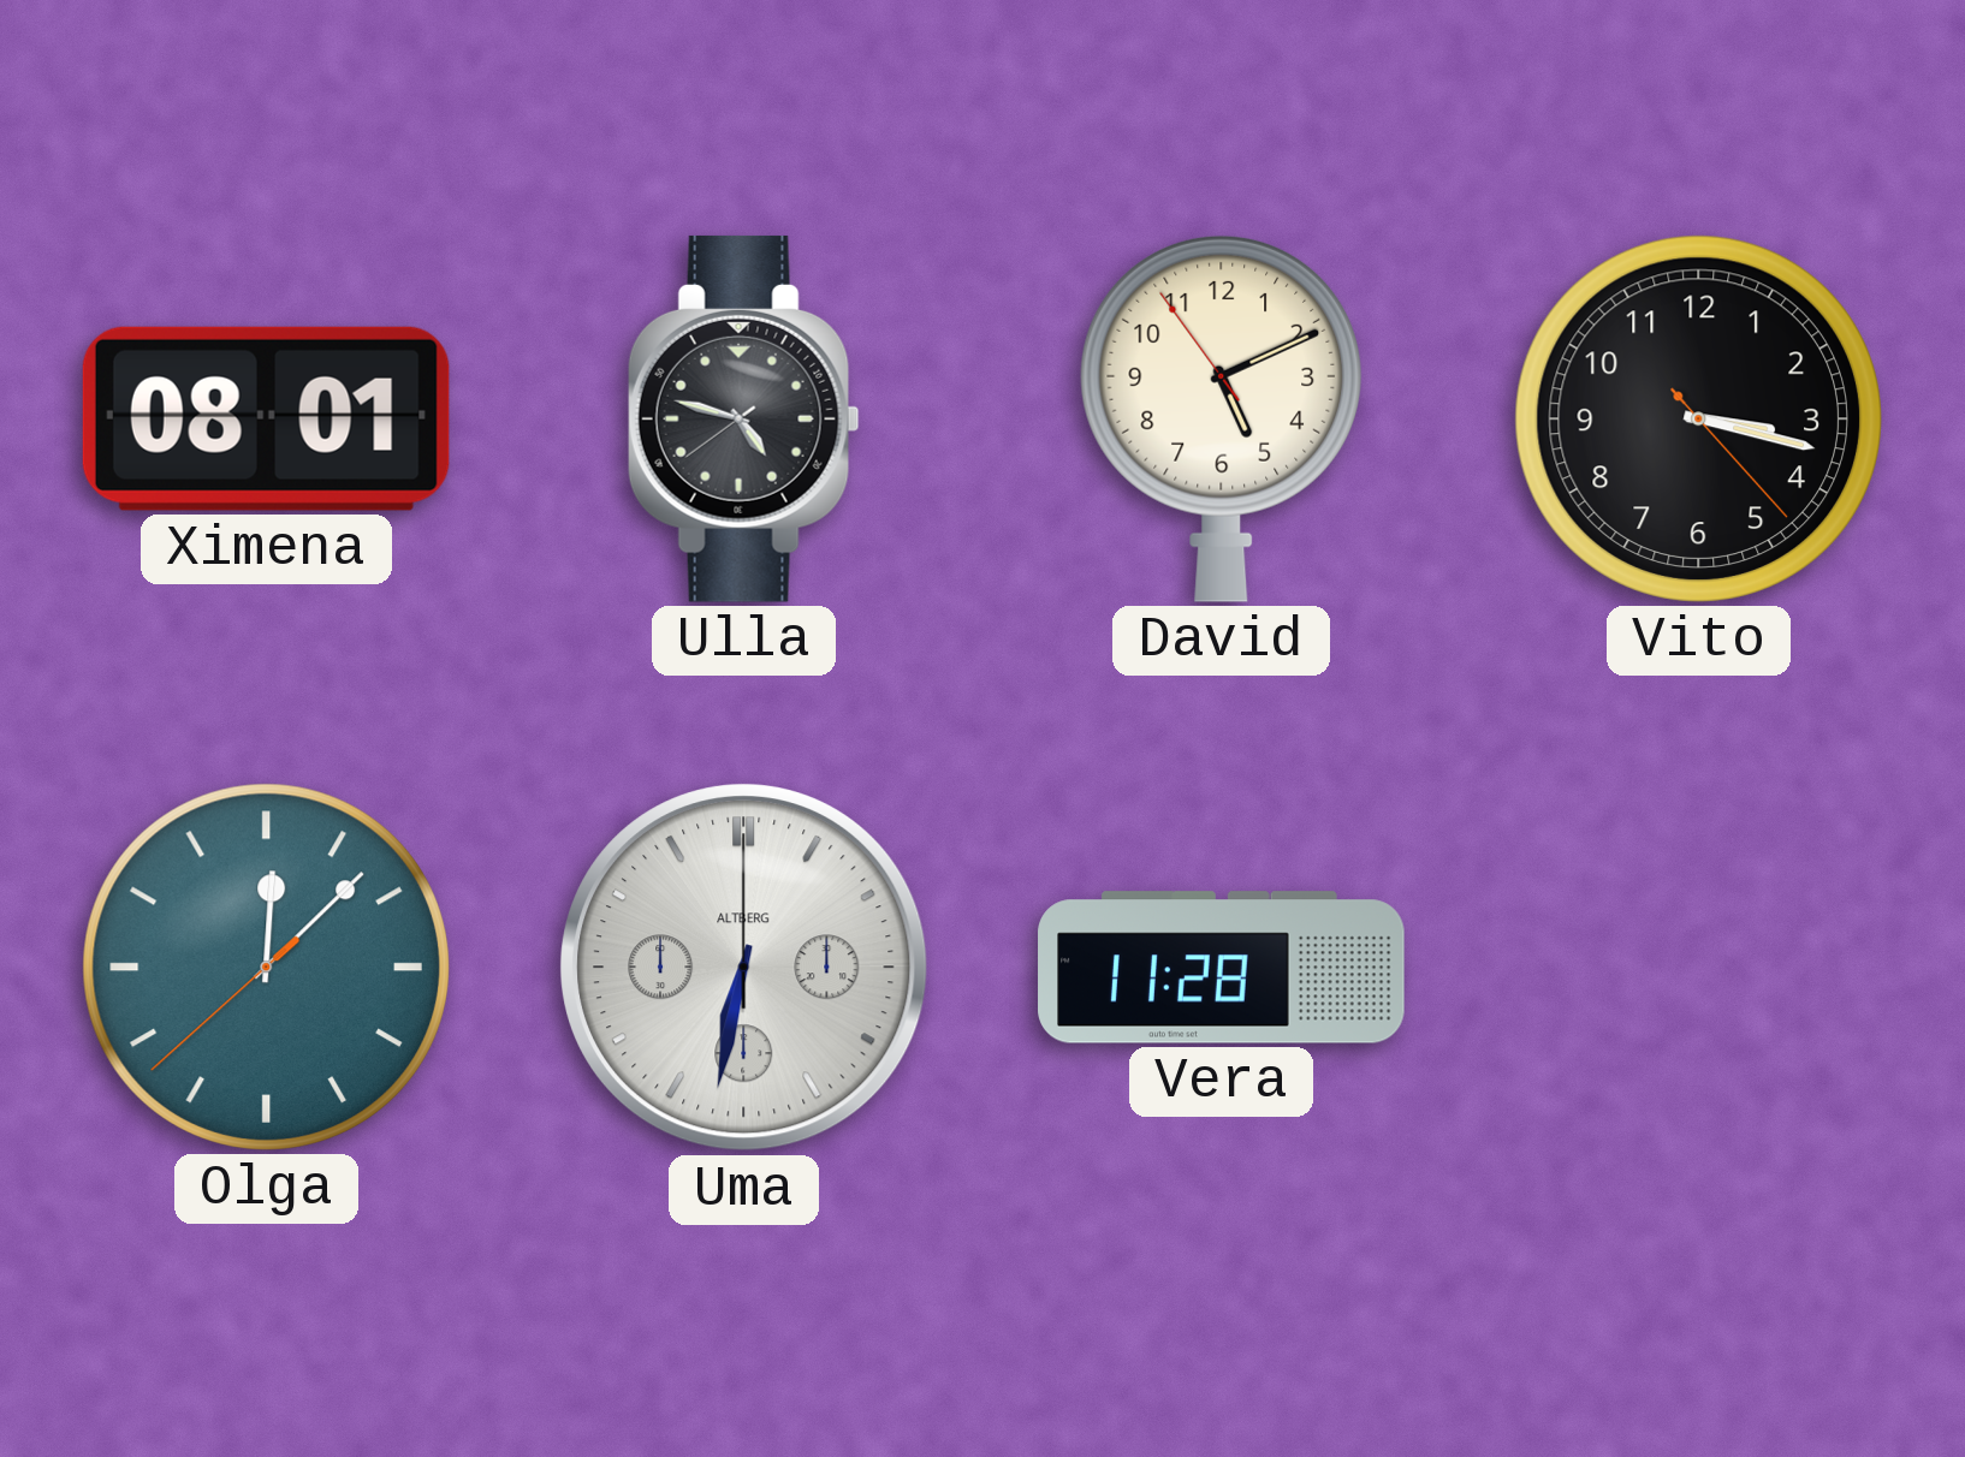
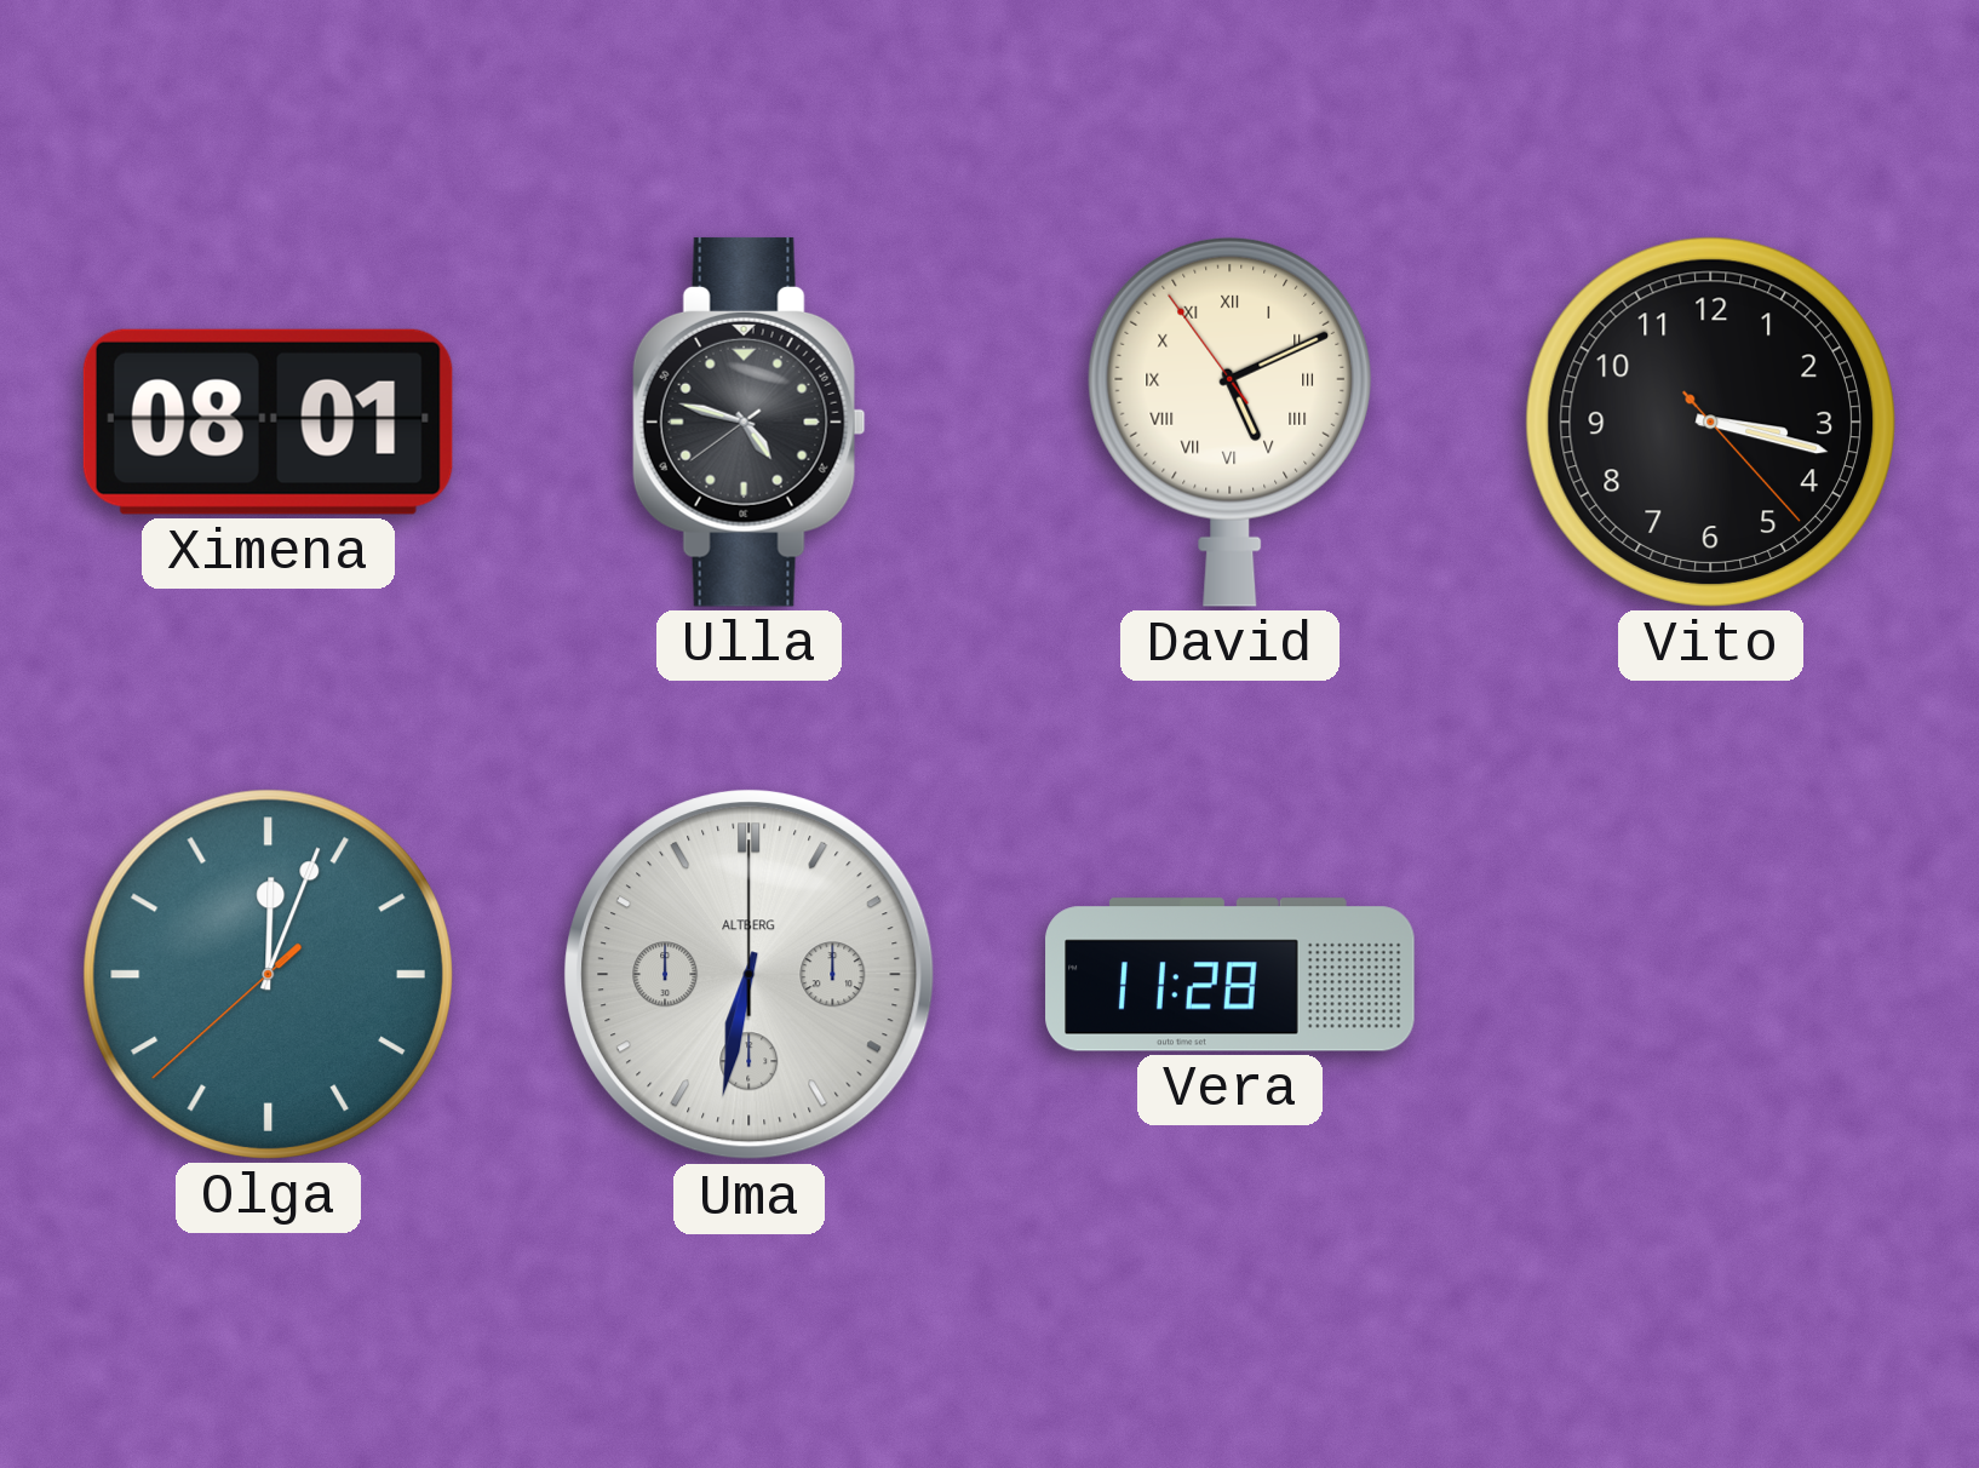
David numerals: Arabic -> Roman (1229, 422)
Olga: 12:07 -> 12:03 (268, 974)
